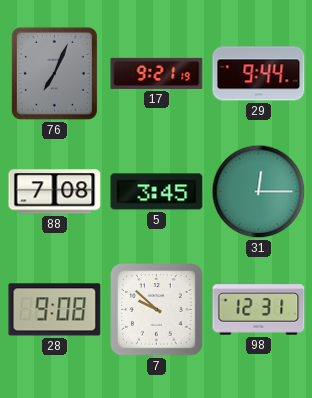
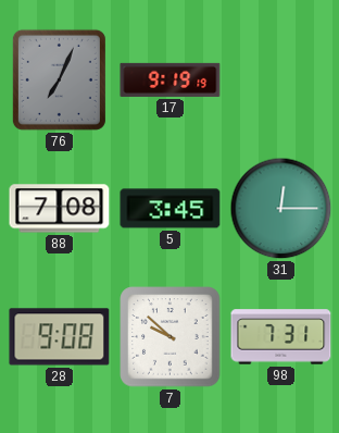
17: 9:21 -> 9:19 (171, 79)
29: 9:44 -> none (259, 74)
98: 12:31 -> 7:31 (281, 337)
